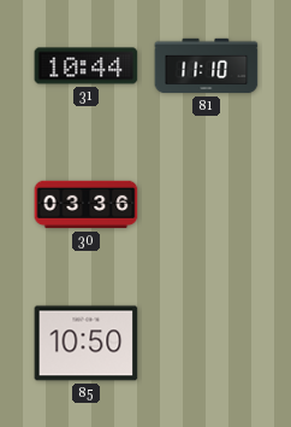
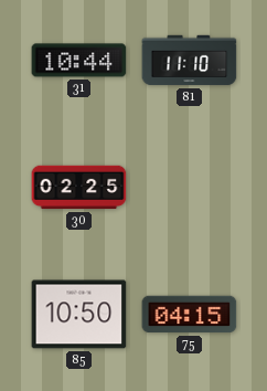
30: 03:36 -> 02:25 (79, 188)
75: none -> 04:15 (190, 315)
